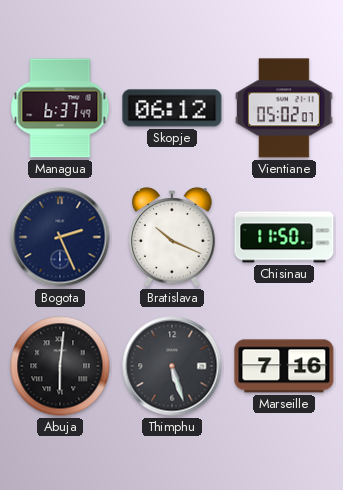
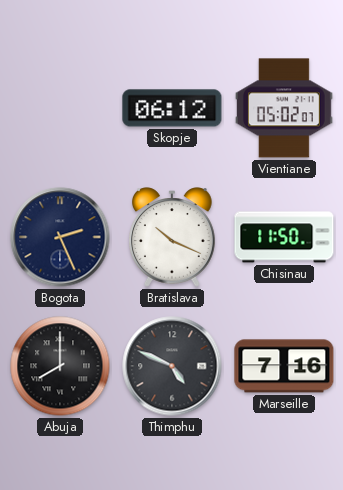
Managua: 6:37 -> none (60, 108)
Abuja: 6:01 -> 8:00 (60, 366)
Thimphu: 5:27 -> 4:49 (172, 366)
